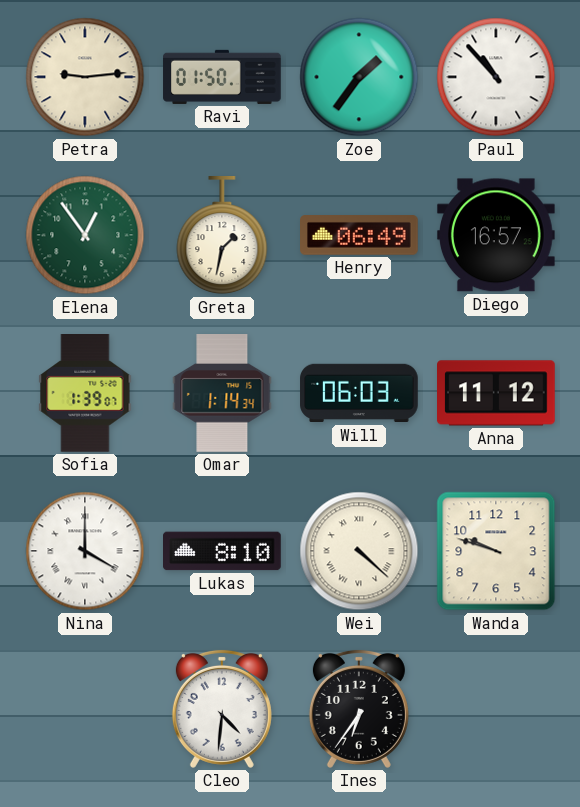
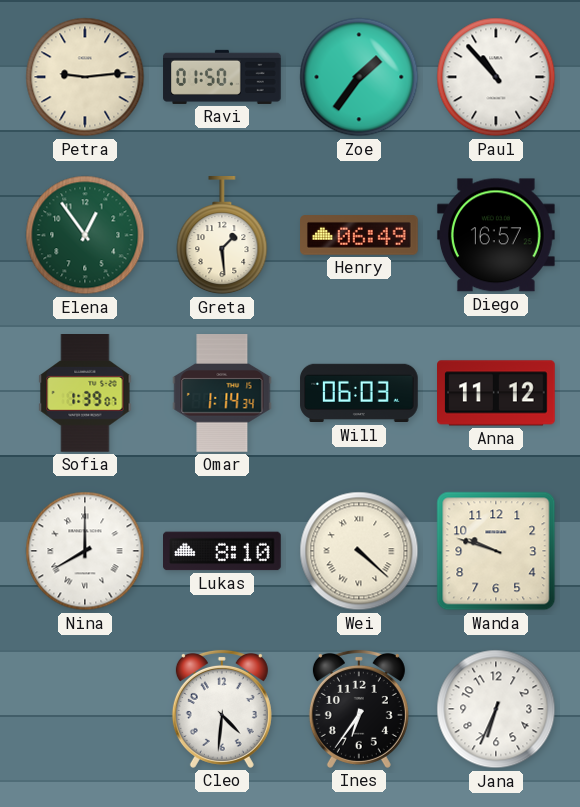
Greta: 1:32 -> 1:29 (222, 236)
Nina: 4:00 -> 8:00 (85, 551)
Jana: none -> 6:34 (496, 709)
